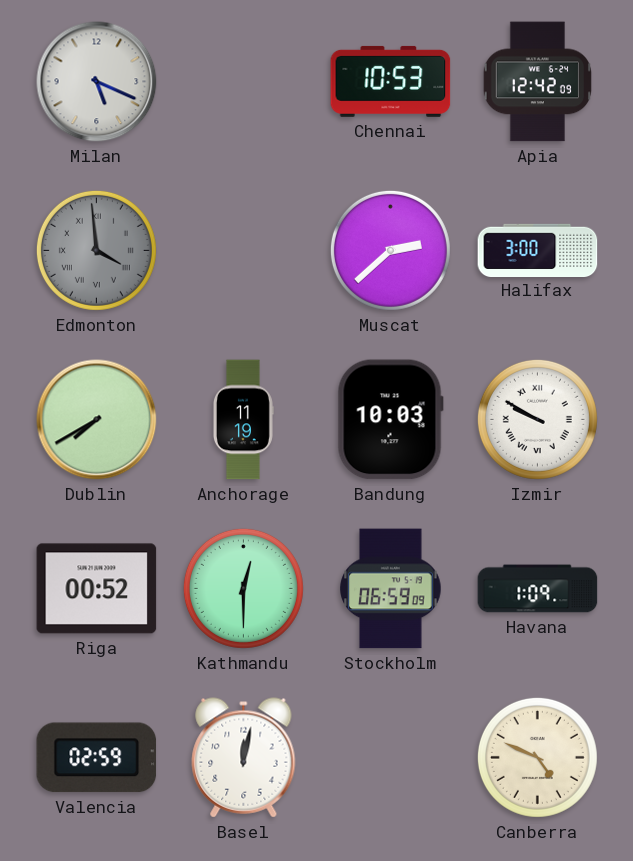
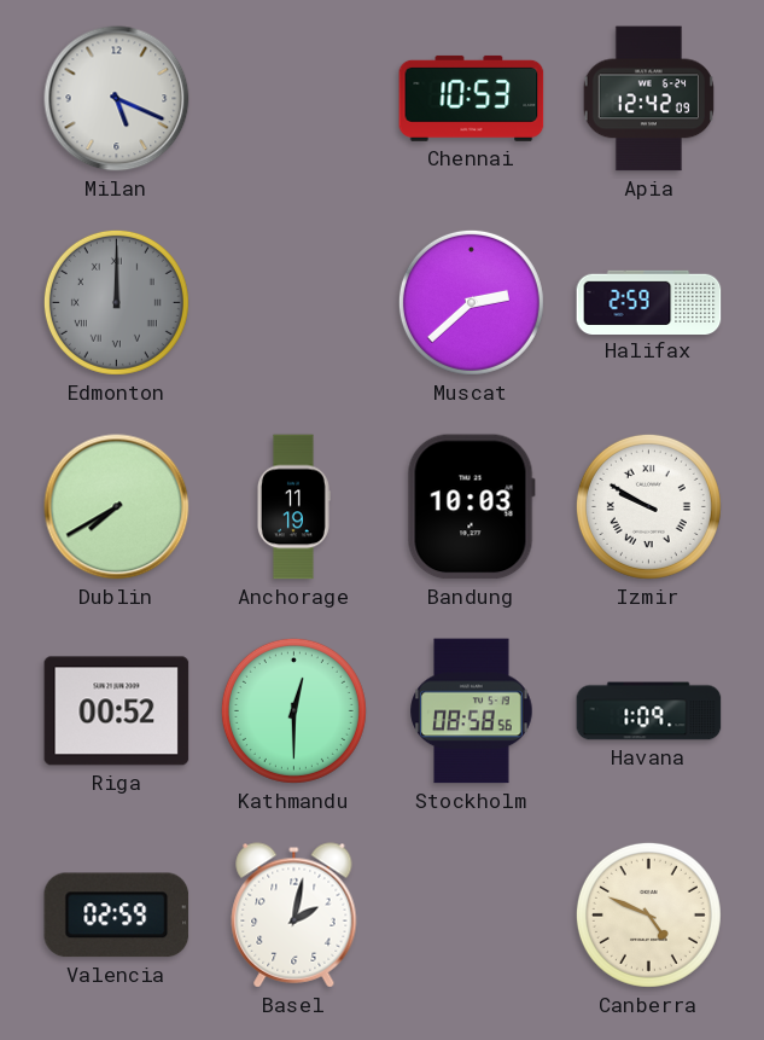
Edmonton: 3:59 -> 12:00 (116, 302)
Halifax: 3:00 -> 2:59 (649, 302)
Stockholm: 06:59 -> 08:58 (472, 711)
Basel: 12:02 -> 2:02 (294, 916)
